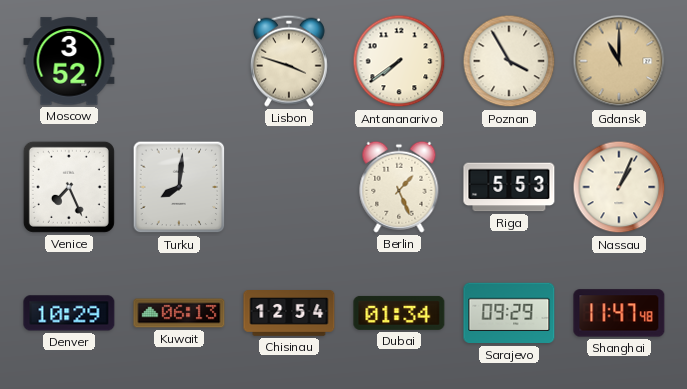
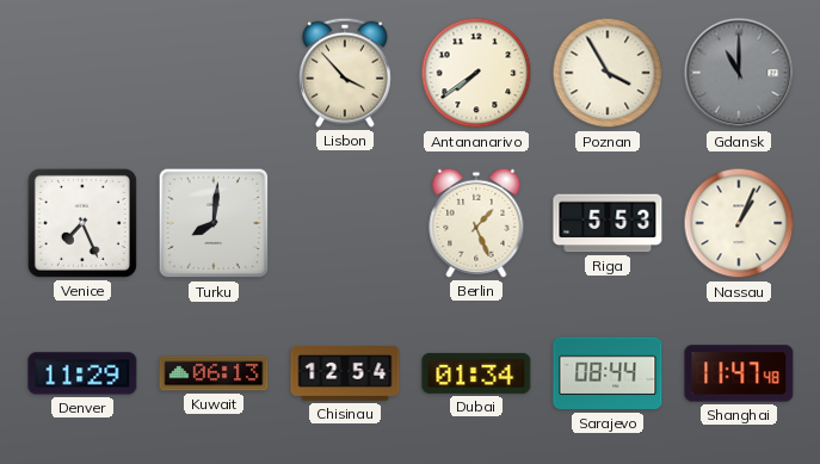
Moscow: 3:52 -> none (69, 61)
Lisbon: 3:48 -> 3:53 (345, 73)
Gdansk dial: champagne -> grey (739, 73)
Denver: 10:29 -> 11:29 (82, 373)
Sarajevo: 09:29 -> 08:44 (608, 373)
